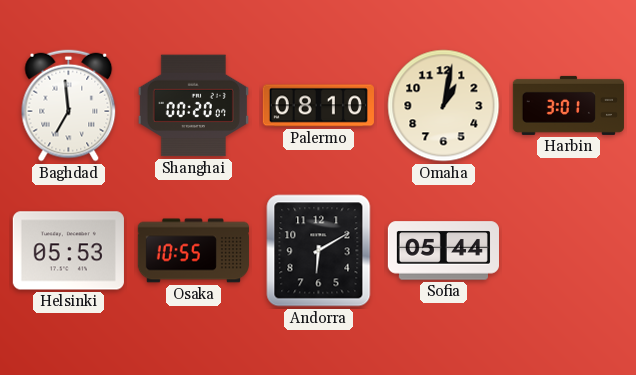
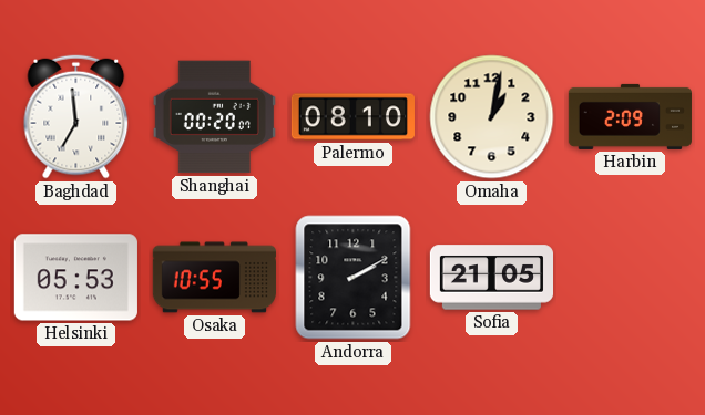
Harbin: 3:01 -> 2:09 (630, 116)
Andorra: 6:10 -> 2:10 (354, 278)
Sofia: 05:44 -> 21:05 (491, 278)
